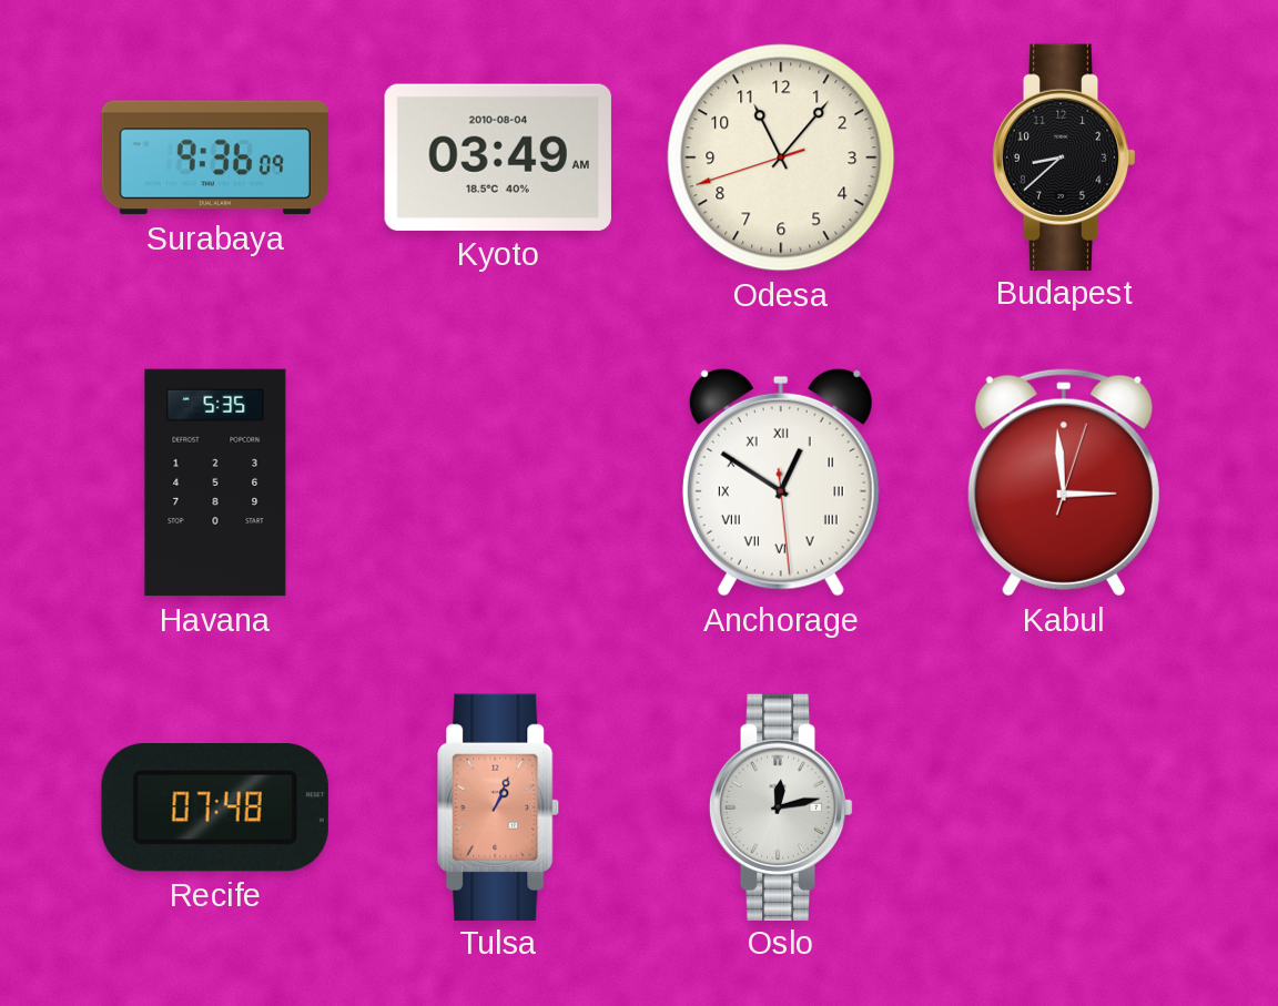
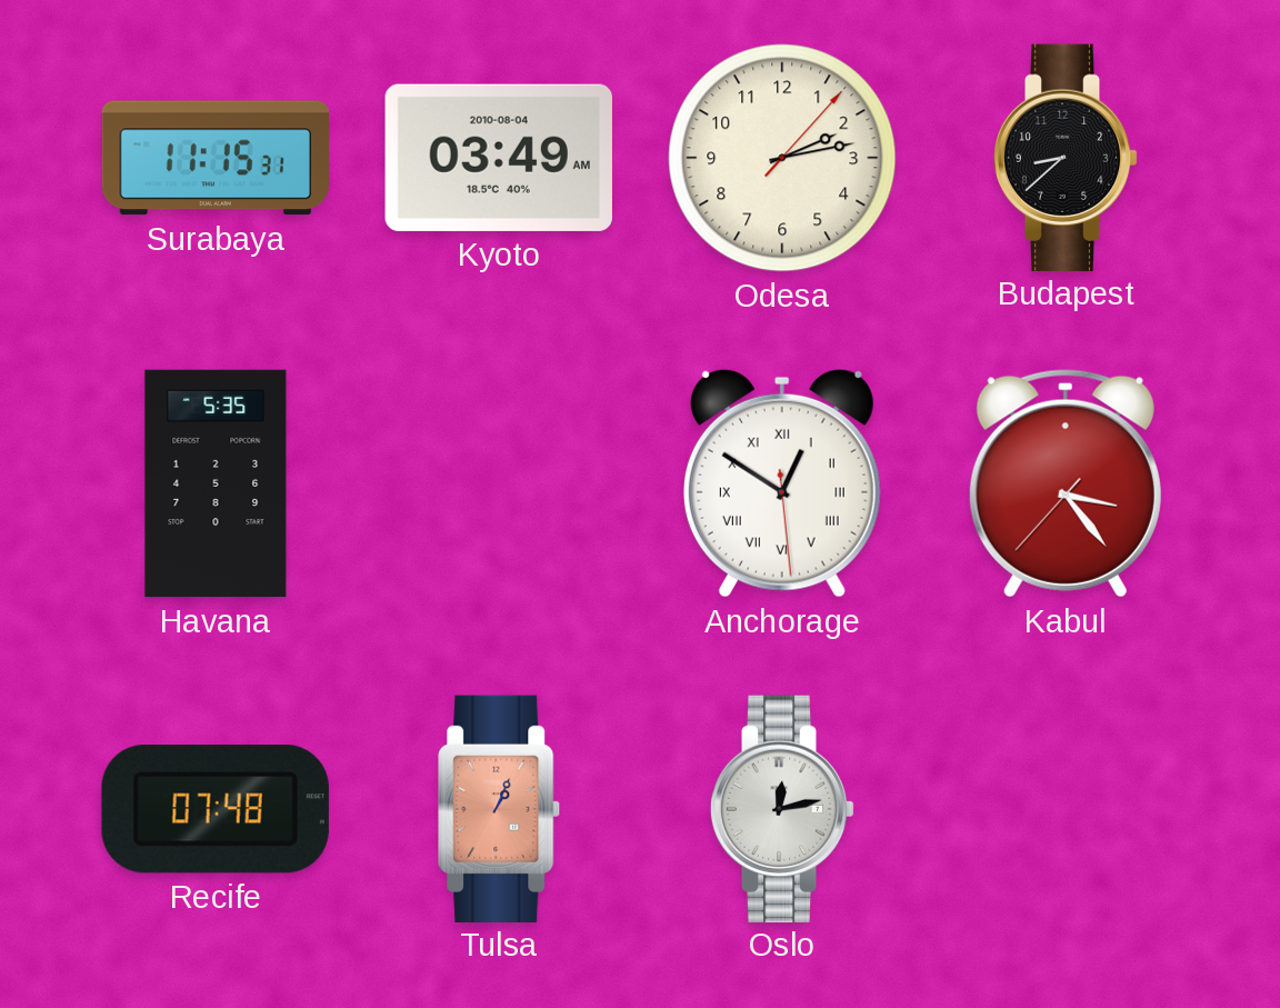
Surabaya: 9:36 -> 11:15 (214, 158)
Odesa: 11:06 -> 2:13 (782, 158)
Kabul: 2:59 -> 3:23 (1066, 483)
